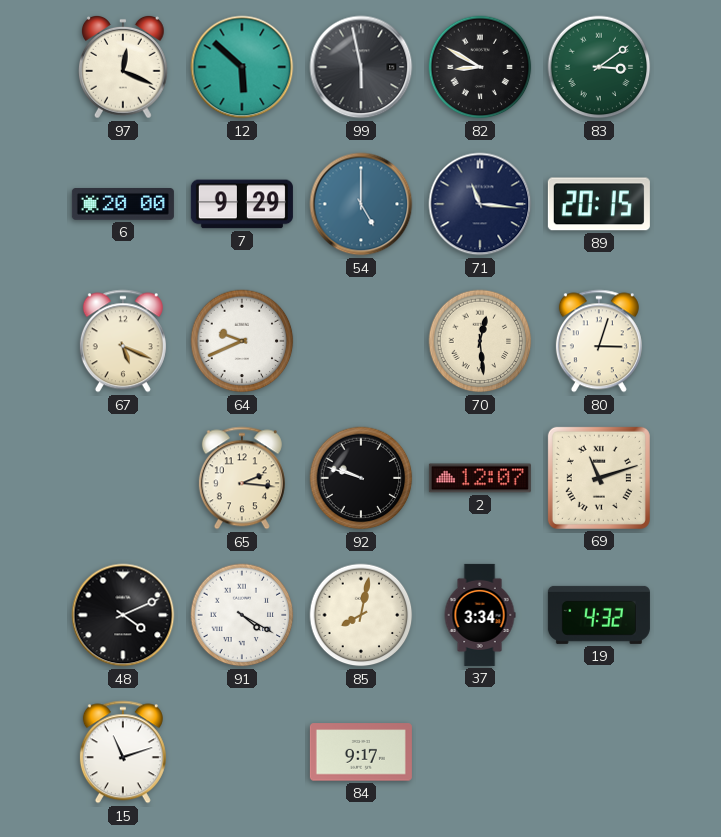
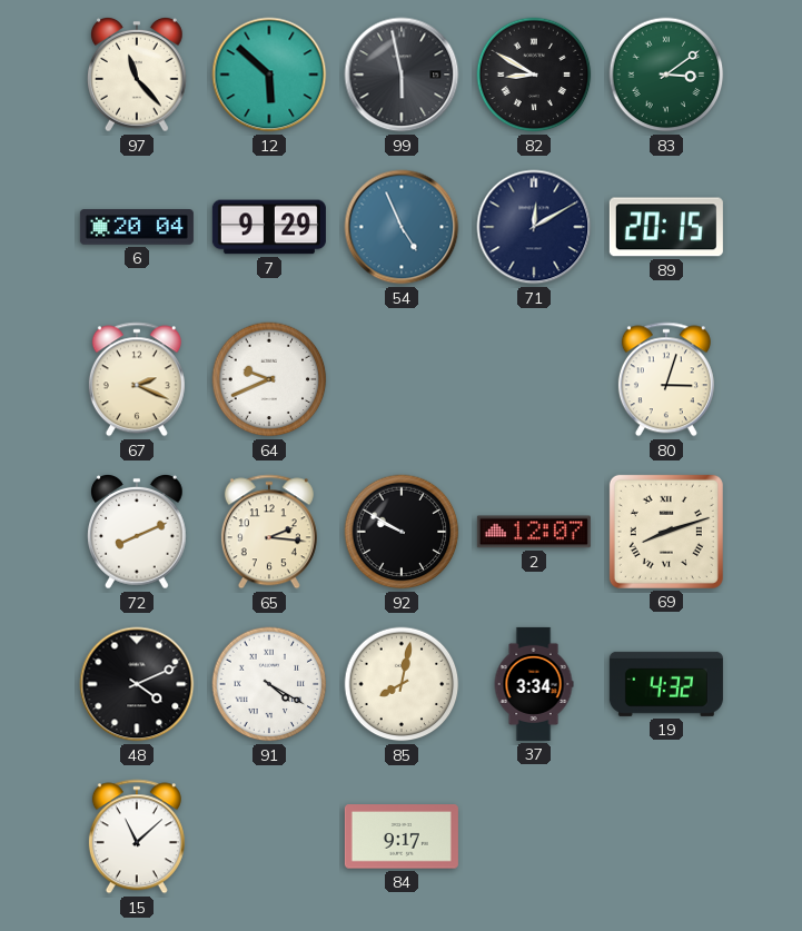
97: 12:19 -> 11:23 (138, 75)
6: 20:00 -> 20:04 (137, 228)
54: 5:00 -> 4:56 (402, 227)
71: 11:16 -> 12:10 (534, 227)
67: 5:19 -> 2:19 (137, 379)
70: 12:29 -> none (480, 341)
72: none -> 8:11 (138, 532)
92: 9:48 -> 9:50 (402, 532)
69: 11:12 -> 8:12 (666, 532)
15: 11:12 -> 11:08 (137, 836)
